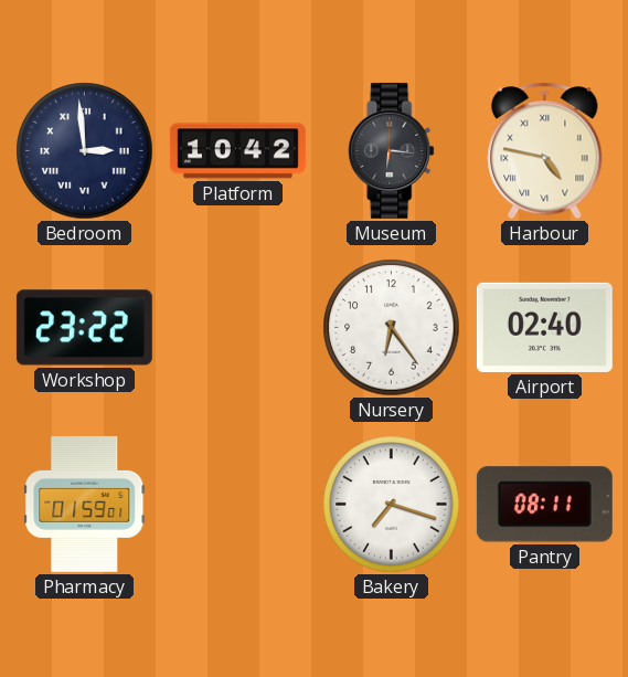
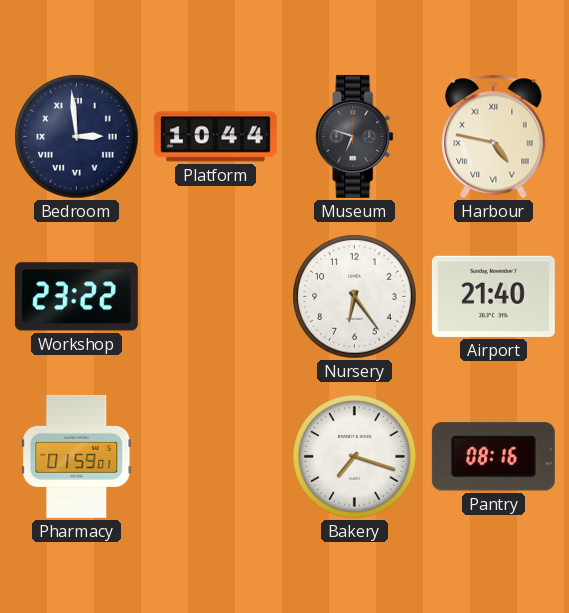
Platform: 10:42 -> 10:44 (215, 137)
Museum: 6:16 -> 6:48 (355, 136)
Airport: 02:40 -> 21:40 (493, 296)
Pantry: 08:11 -> 08:16 (493, 457)
